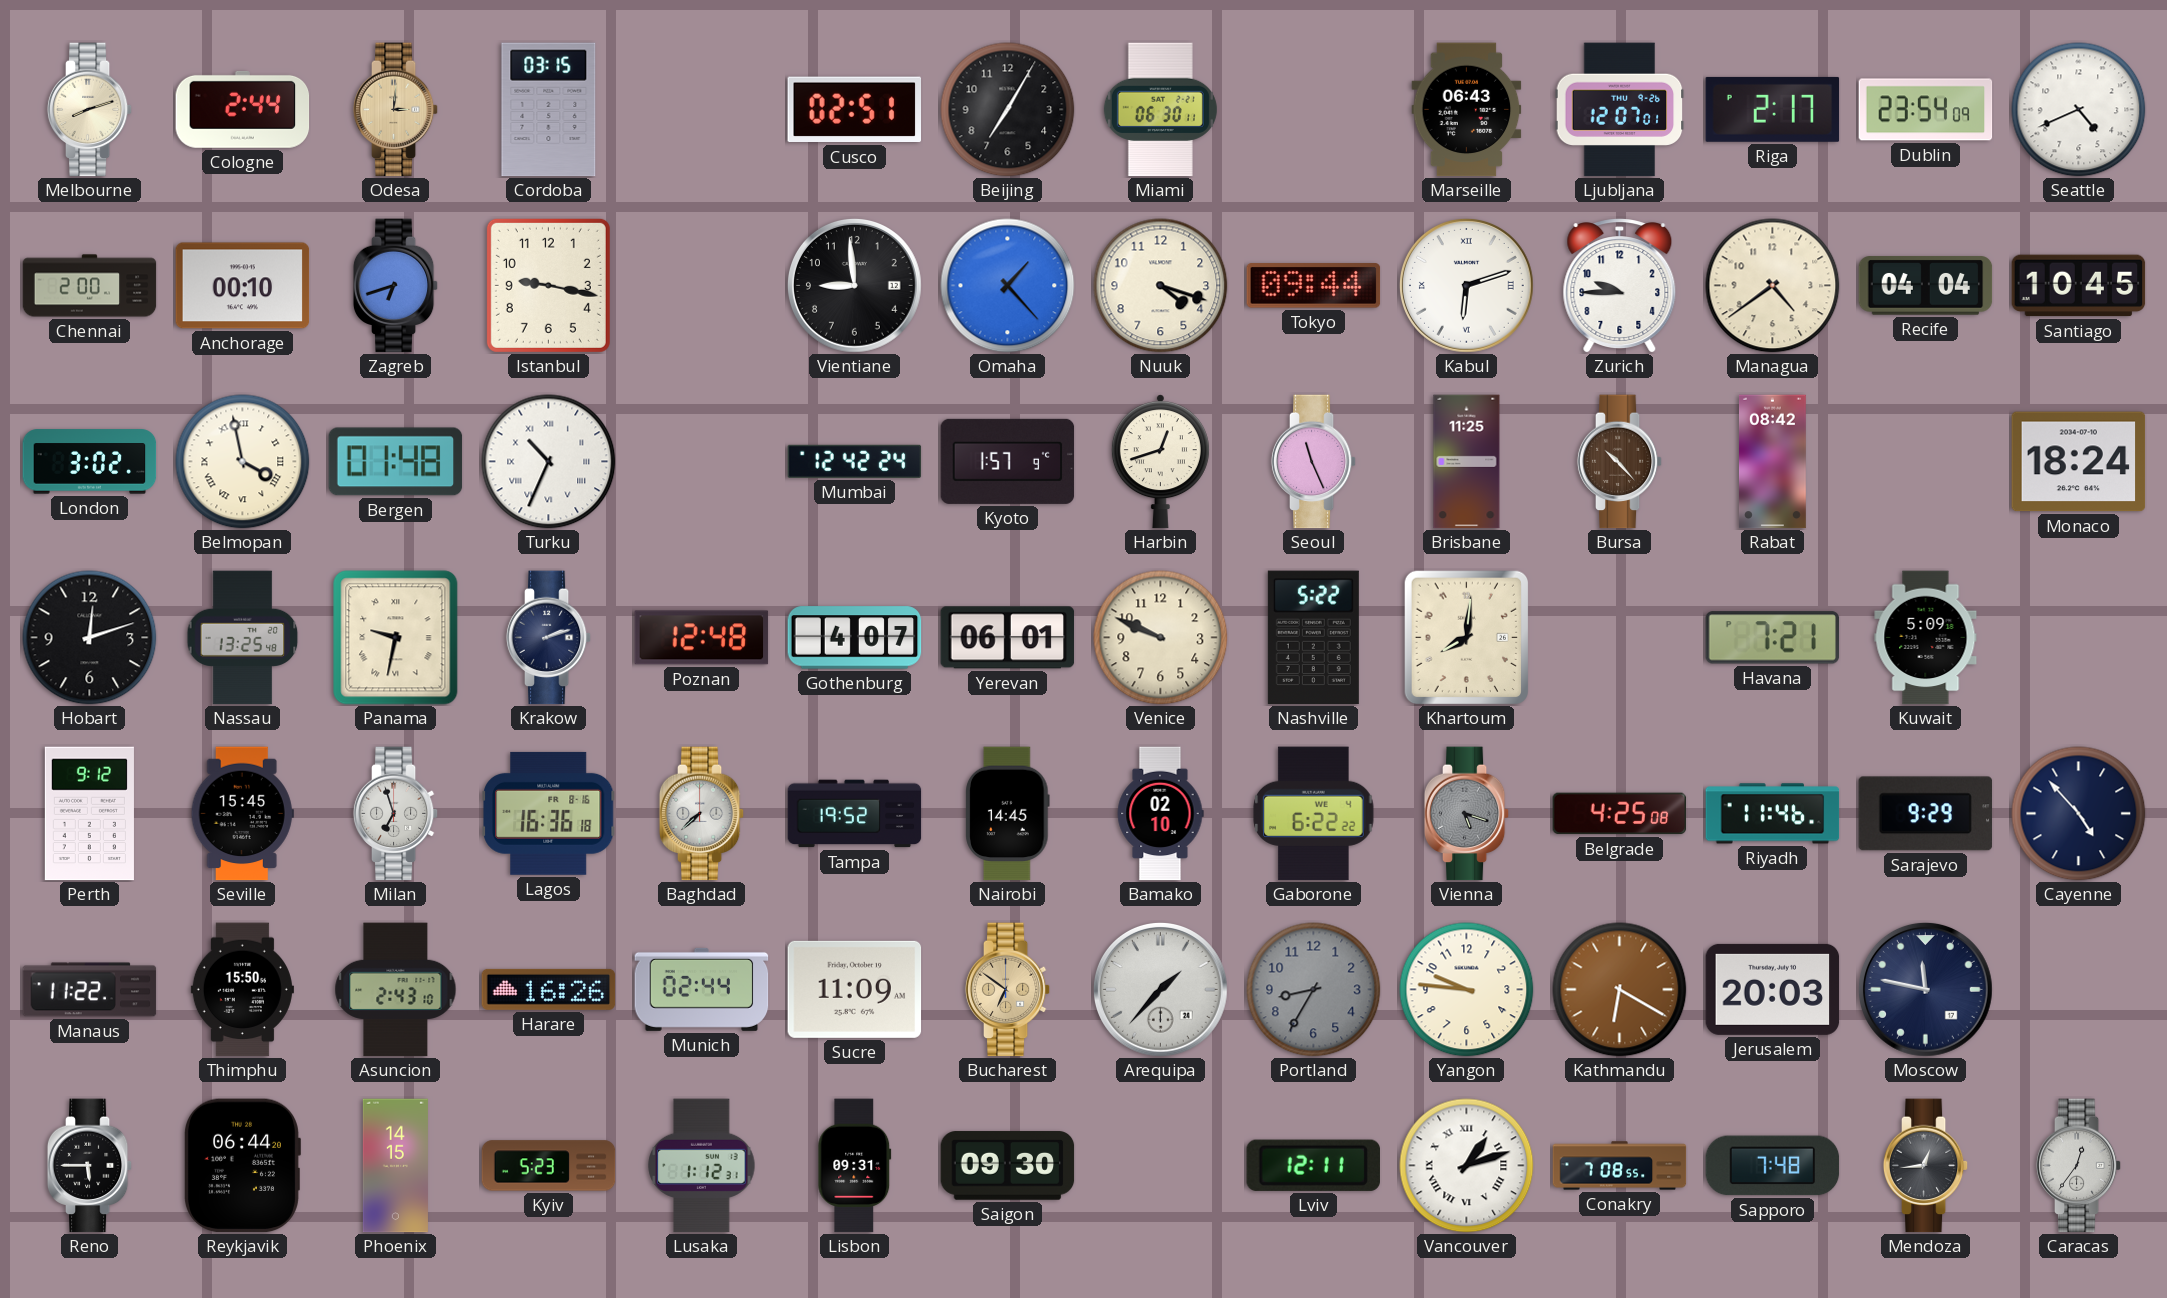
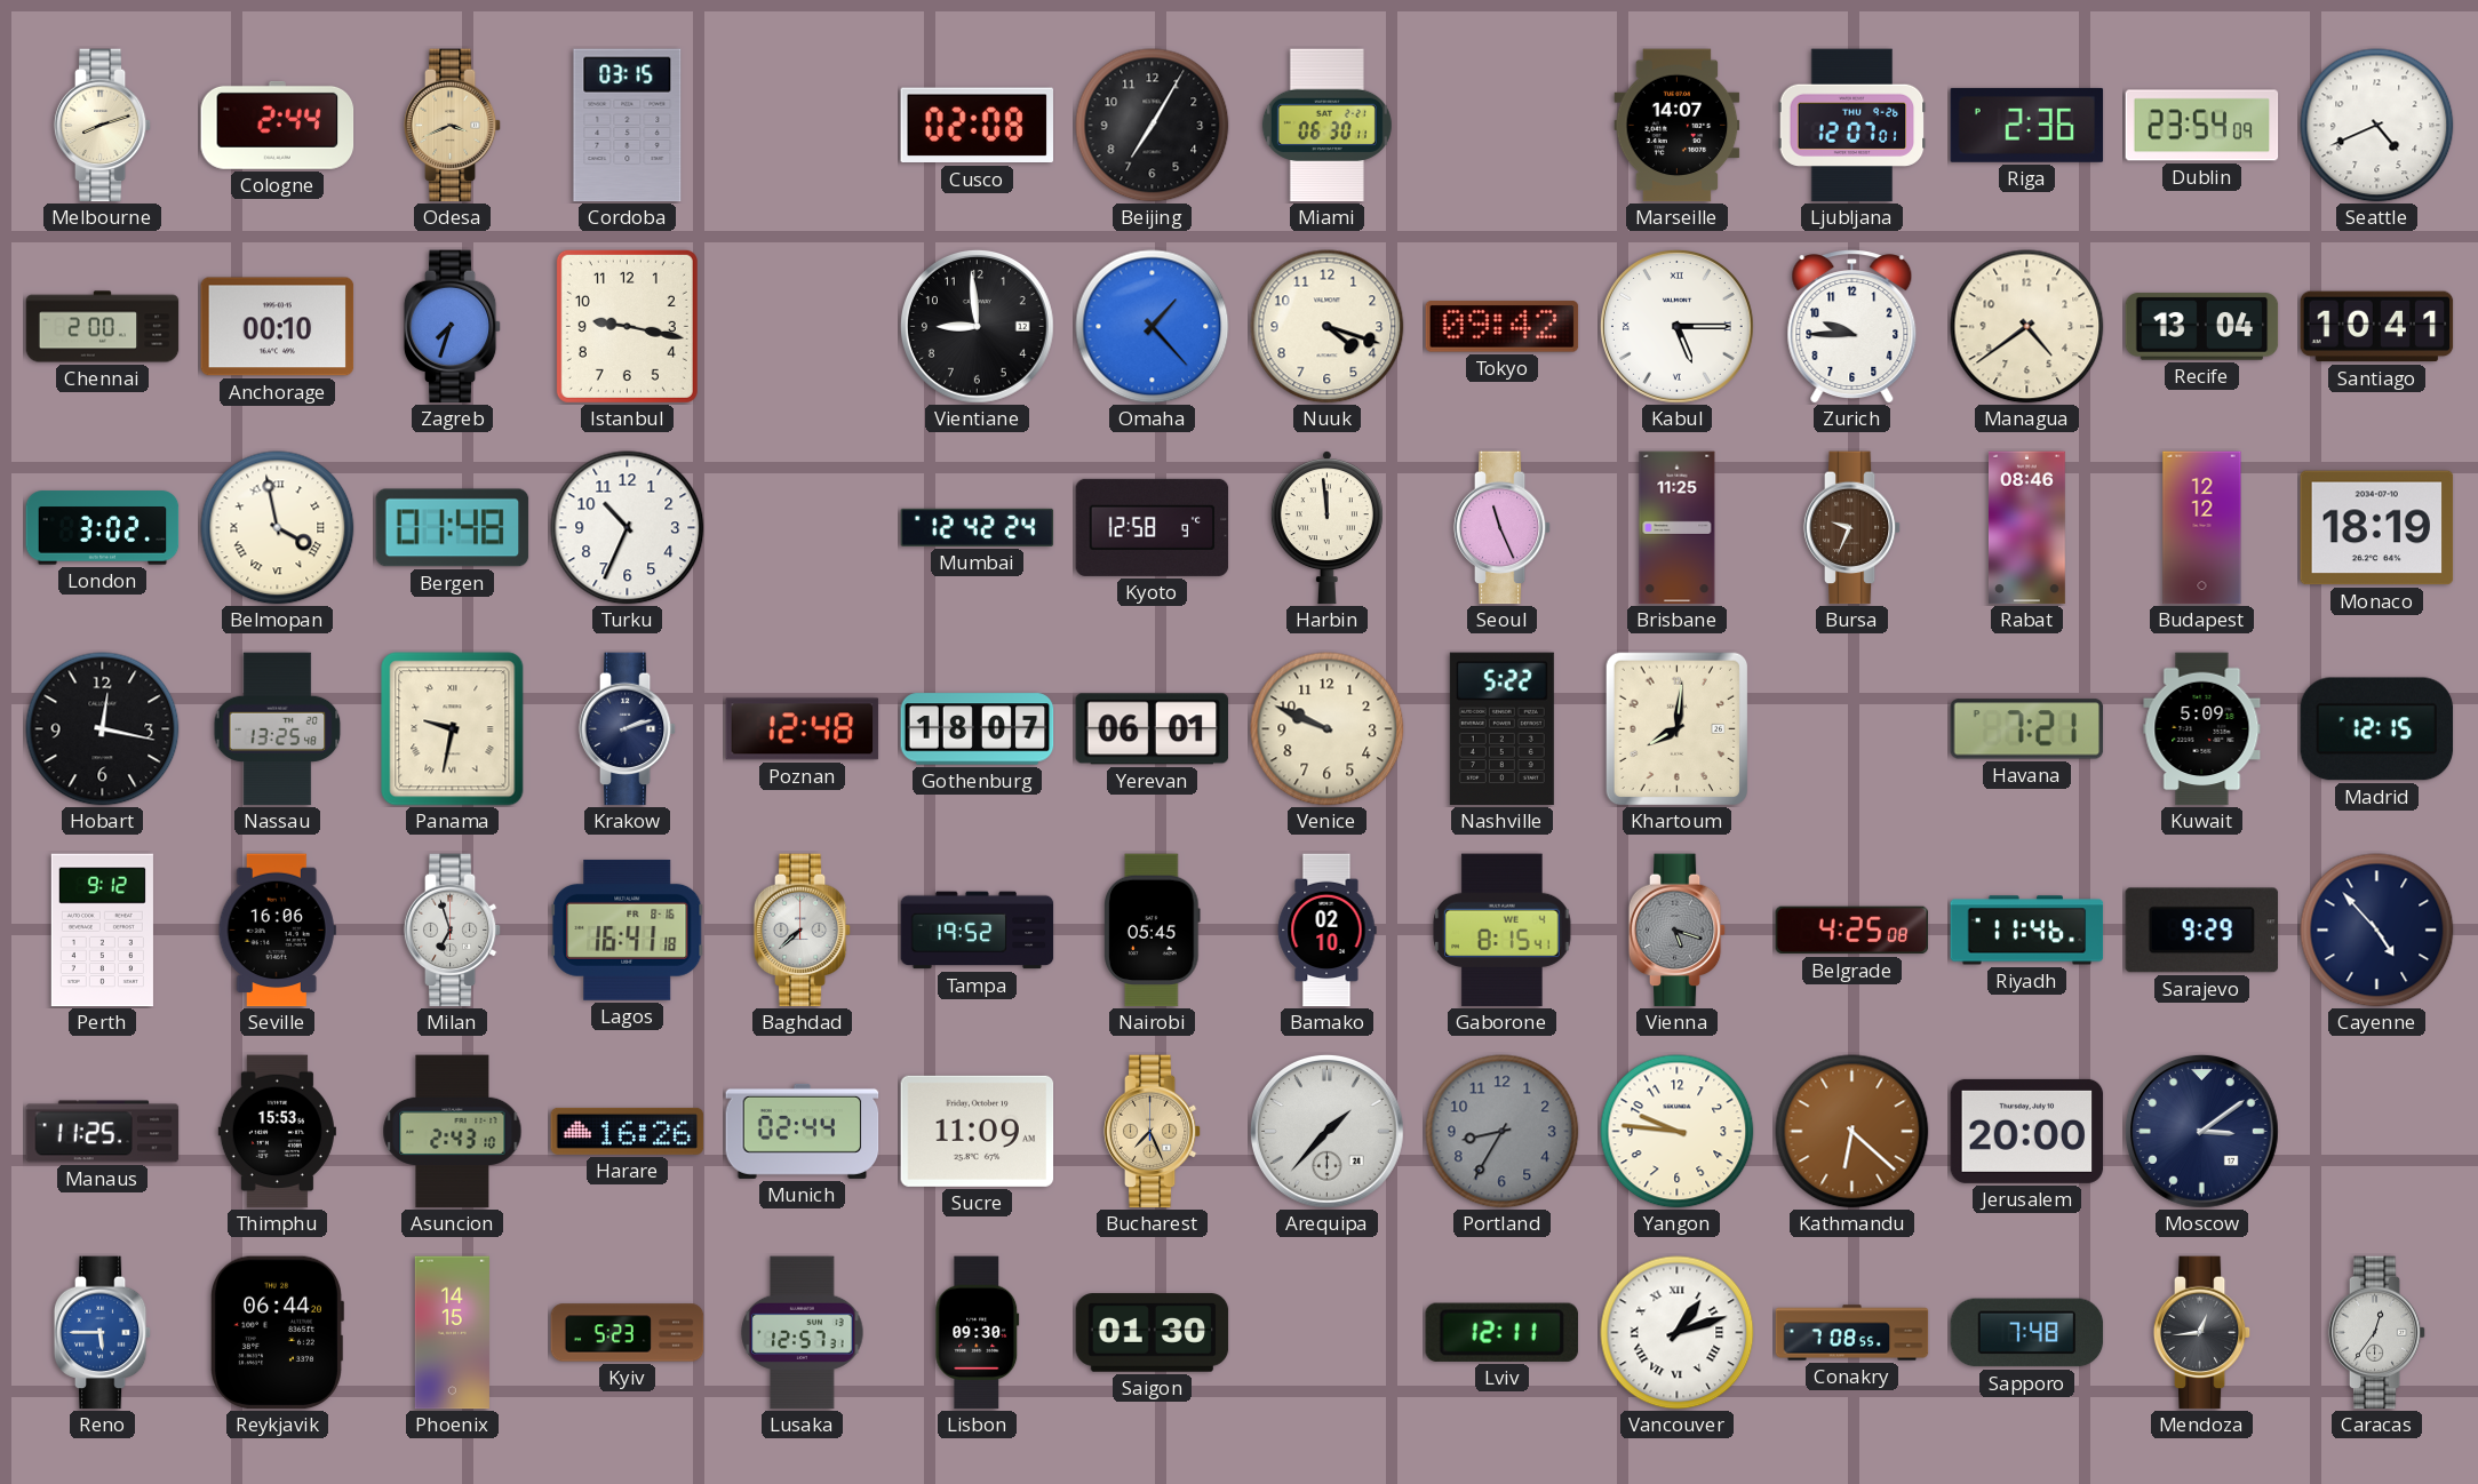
Odesa: 3:01 -> 3:41 (453, 126)
Cusco: 02:51 -> 02:08 (977, 126)
Marseille: 06:43 -> 14:07 (1678, 126)
Riga: 2:17 -> 2:36 (2027, 125)
Zagreb: 6:42 -> 7:33 (453, 327)
Tokyo: 09:44 -> 09:42 (1503, 327)
Kabul: 6:12 -> 5:15 (1678, 327)
Recife: 04:04 -> 13:04 (2202, 327)
Santiago: 10:45 -> 10:41 (2377, 327)
Turku numerals: Roman -> Arabic (628, 528)
Kyoto: 1:57 -> 12:58 (1153, 527)
Harbin: 12:42 -> 11:59 (1326, 528)
Bursa: 10:23 -> 9:34 (1852, 528)
Rabat: 08:42 -> 08:46 (2026, 528)
Budapest: none -> 12:12 (2202, 528)
Monaco: 18:24 -> 18:19 (2377, 528)
Hobart: 12:12 -> 12:17 (103, 729)
Gothenburg: 4:07 -> 18:07 (978, 729)
Madrid: none -> 12:15 (2377, 729)
Seville: 15:45 -> 16:06 (277, 931)
Lagos: 16:36 -> 16:41 (628, 930)
Nairobi: 14:45 -> 05:45 (1153, 931)
Gaborone: 6:22 -> 8:15 (1503, 931)
Manaus: 11:22 -> 11:25 (103, 1132)
Thimphu: 15:50 -> 15:53 (277, 1132)
Bucharest: 6:51 -> 7:26 (1153, 1132)
Kathmandu: 6:20 -> 6:22 (1852, 1132)
Jerusalem: 20:03 -> 20:00 (2027, 1131)
Moscow: 11:47 -> 3:09 (2202, 1132)
Reno dial: black -> blue (103, 1333)
Lusaka: 1:12 -> 12:57 (803, 1333)
Lisbon: 09:31 -> 09:30 (978, 1333)
Saigon: 09:30 -> 01:30 (1153, 1333)
